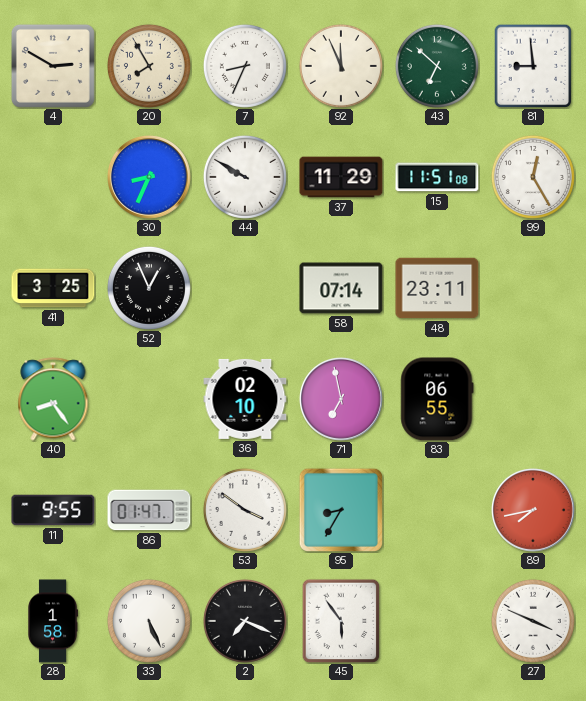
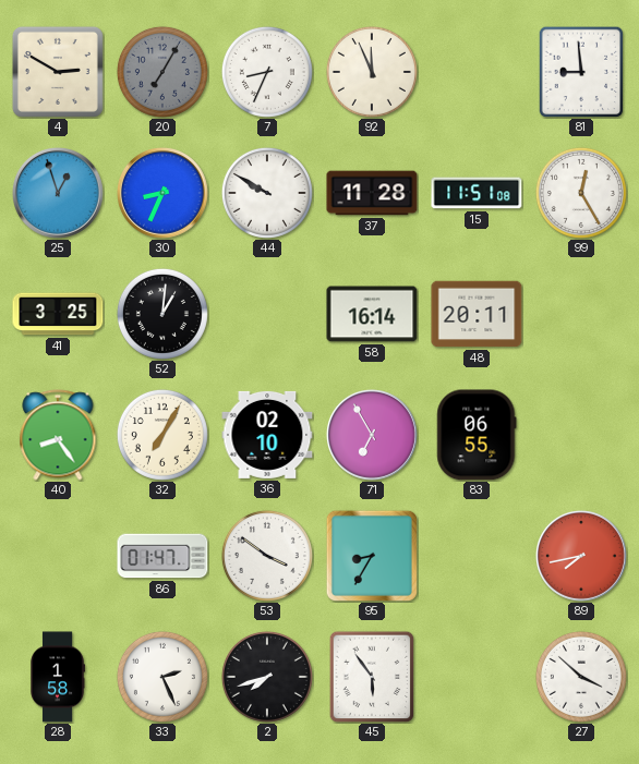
20: 7:55 -> 7:05 (162, 72)
20 dial: cream -> grey (162, 72)
43: 6:52 -> none (437, 66)
25: none -> 12:57 (59, 194)
37: 11:29 -> 11:28 (372, 193)
52: 12:56 -> 1:01 (162, 314)
58: 07:14 -> 16:14 (372, 314)
48: 23:11 -> 20:11 (477, 314)
32: none -> 7:05 (162, 435)
71: 6:58 -> 6:55 (373, 436)
11: 9:55 -> none (53, 510)
33: 5:26 -> 2:26 (162, 677)
2: 7:19 -> 7:42 (267, 677)
27: 3:49 -> 3:52 (581, 677)
